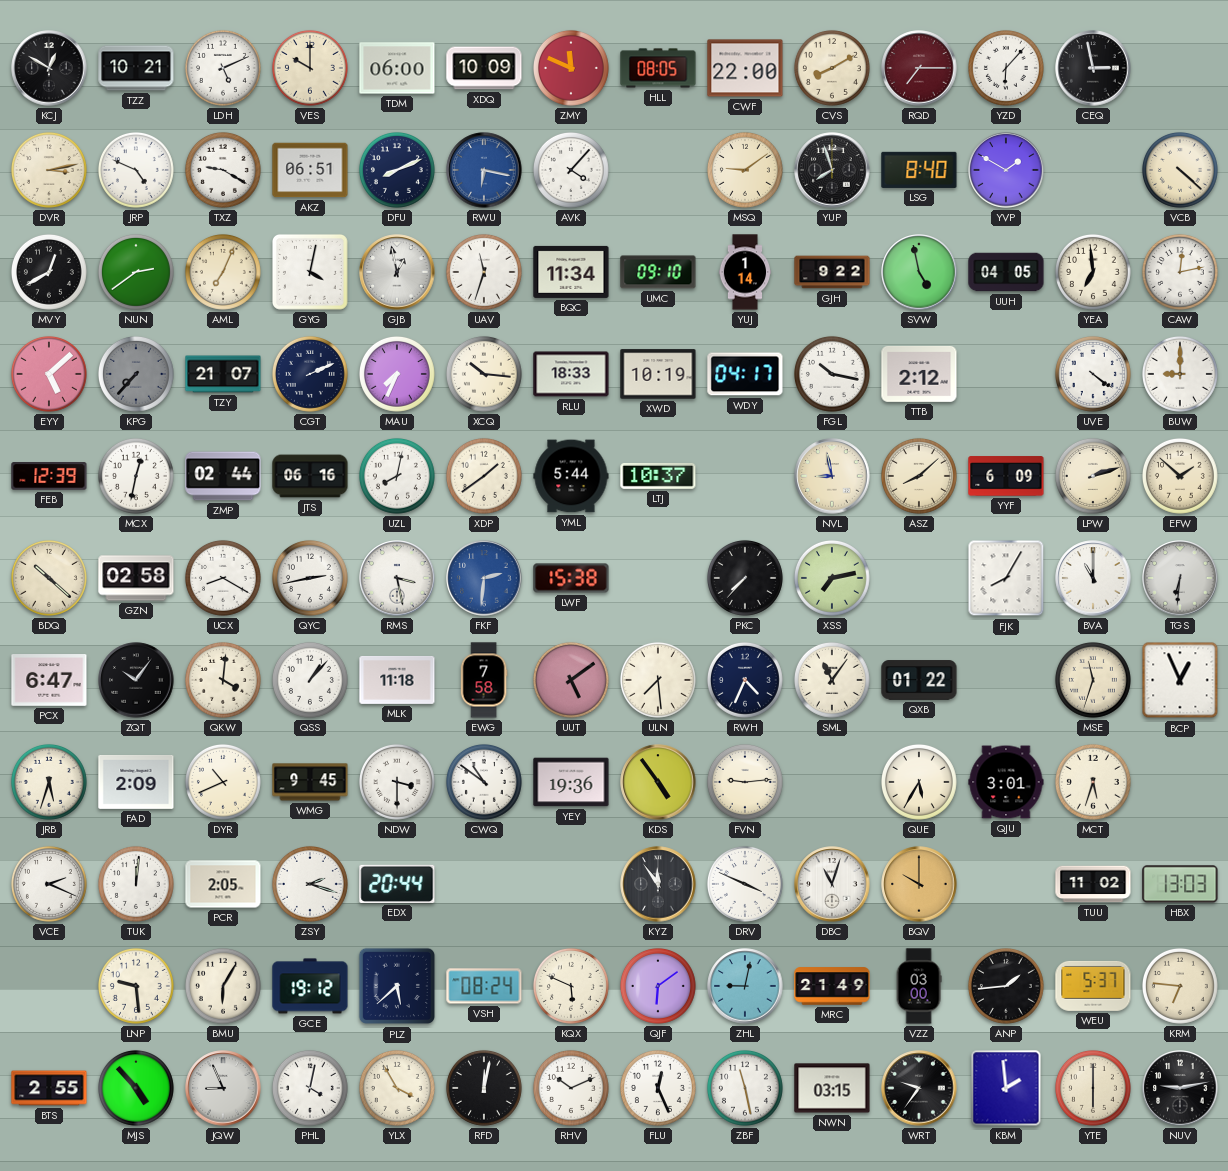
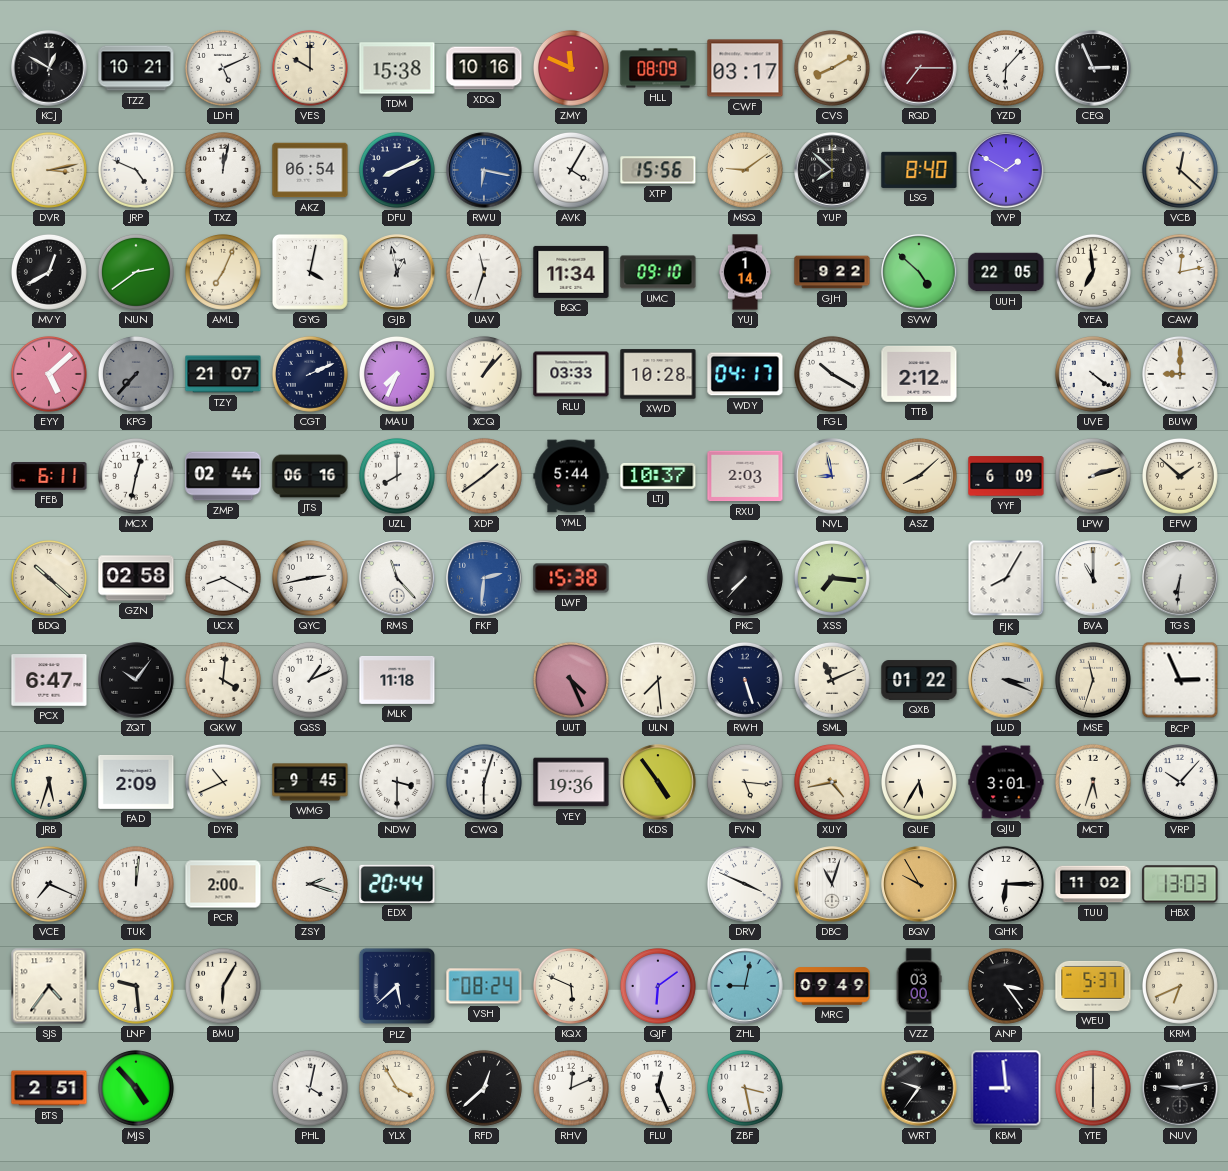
TDM: 06:00 -> 15:38 (397, 68)
XDQ: 10:09 -> 10:16 (484, 68)
HLL: 08:05 -> 08:09 (658, 68)
CWF: 22:00 -> 03:17 (745, 68)
CEQ: 2:58 -> 2:56 (1093, 68)
TXZ: 9:20 -> 12:02 (223, 170)
AKZ: 06:51 -> 06:54 (310, 170)
AVK: 4:07 -> 4:05 (571, 170)
XTP: none -> 15:56 (658, 170)
YUP: 7:57 -> 7:52 (832, 170)
VCB: 4:22 -> 12:22 (1180, 170)
SVW: 4:58 -> 4:52 (919, 272)
UUH: 04:05 -> 22:05 (1006, 272)
XCQ: 10:16 -> 1:07 (484, 374)
RLU: 18:33 -> 03:33 (571, 374)
XWD: 10:19 -> 10:28 (658, 374)
FGL: 10:17 -> 10:20 (832, 374)
FEB: 12:39 -> 6:11 (49, 476)
UZL: 8:02 -> 8:00 (397, 476)
RXU: none -> 2:03 (745, 476)
RMS: 3:28 -> 11:23 (397, 578)
XSS: 7:13 -> 7:16 (832, 578)
QSS: 1:07 -> 1:11 (310, 680)
EWG: 7:58 -> none (484, 680)
UUT: 5:09 -> 4:26 (571, 680)
RWH: 4:34 -> 5:27 (745, 680)
SML: 11:06 -> 11:11 (832, 680)
LUD: none -> 3:19 (1006, 680)
BCP: 12:56 -> 2:56 (1180, 680)
CWQ: 10:51 -> 6:03 (484, 782)
FVN: 9:14 -> 5:16 (745, 782)
XUY: none -> 4:43 (832, 782)
VRP: none -> 10:07 (1180, 782)
VCE: 2:19 -> 7:19 (49, 884)
PCR: 2:05 -> 2:00 (223, 884)
KYZ: 11:54 -> none (658, 884)
BQV: 10:00 -> 9:55 (919, 884)
QHK: none -> 6:15 (1006, 884)
SJS: none -> 4:36 (49, 986)
GCE: 19:12 -> none (310, 986)
MRC: 21:49 -> 09:49 (832, 986)
ANP: 1:44 -> 3:24 (1006, 986)
KRM: 6:46 -> 6:41 (1180, 986)
BTS: 2:55 -> 2:51 (49, 1088)
JQW: 8:56 -> none (223, 1088)
RFD: 12:02 -> 12:38 (484, 1088)
RHV: 10:11 -> 12:11 (571, 1088)
ZBF: 11:28 -> 3:28 (745, 1088)
NWN: 03:15 -> none (832, 1088)
KBM: 1:59 -> 8:59 (1006, 1088)
